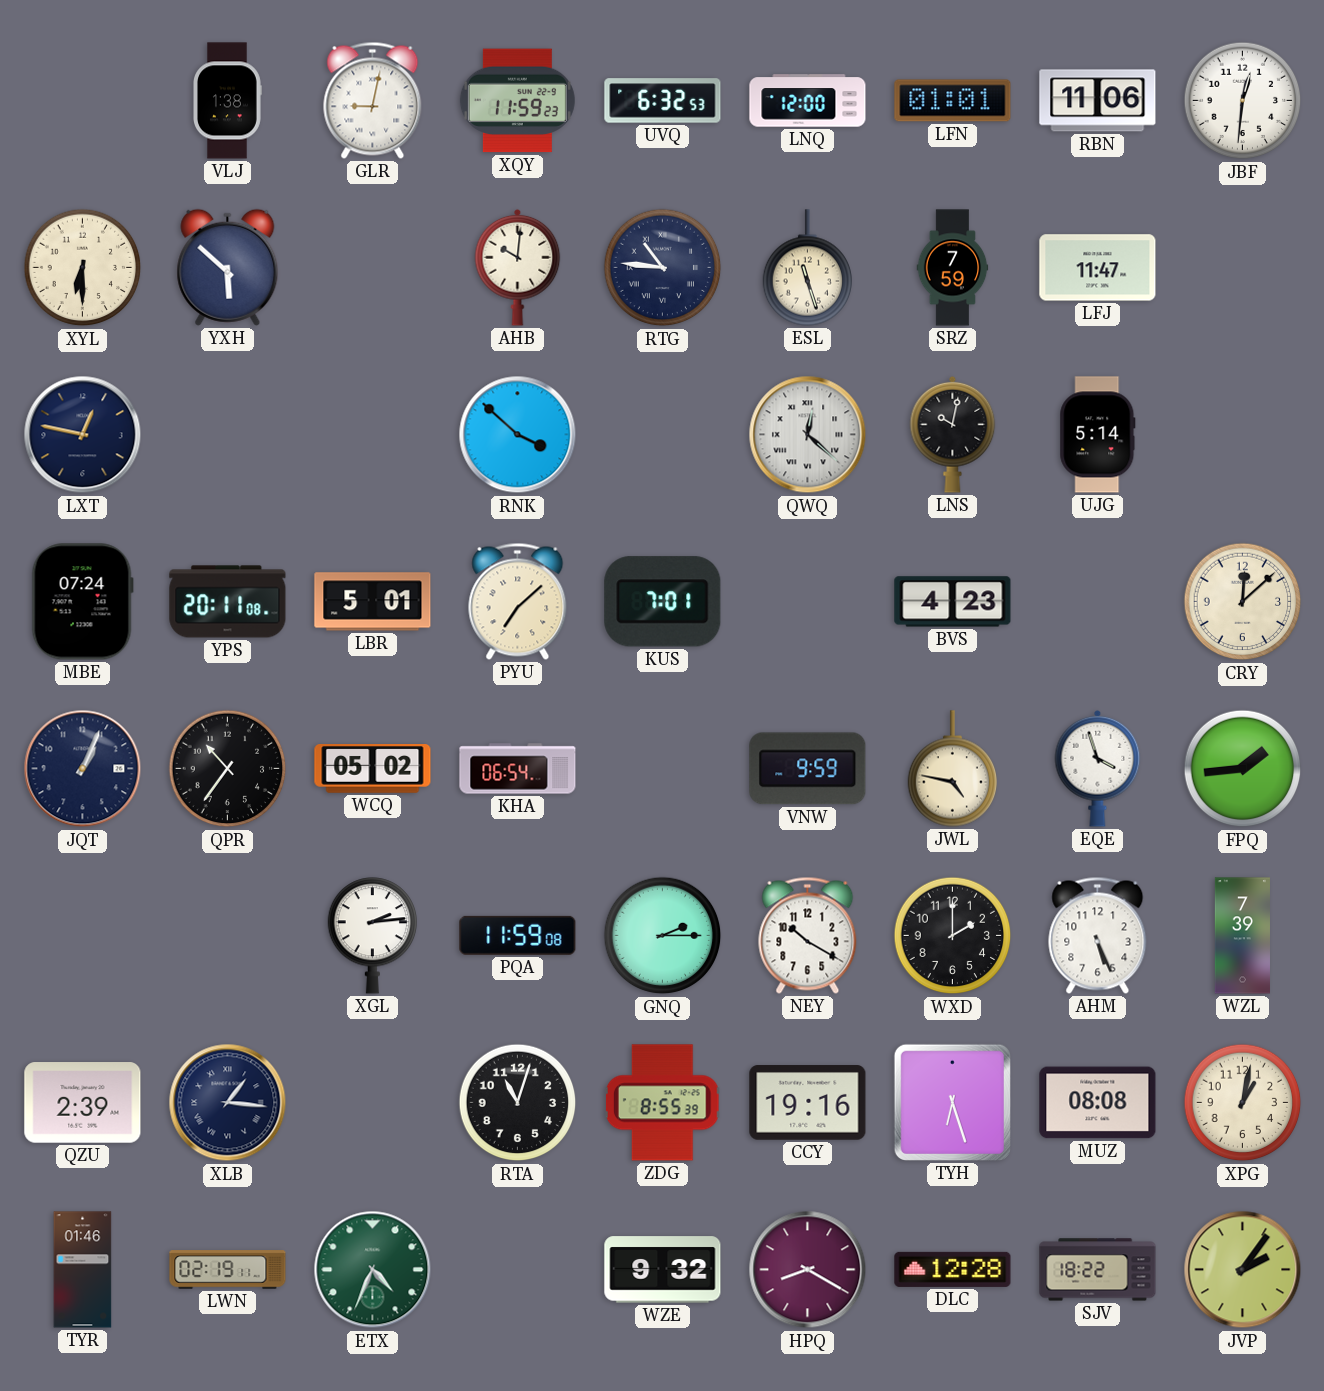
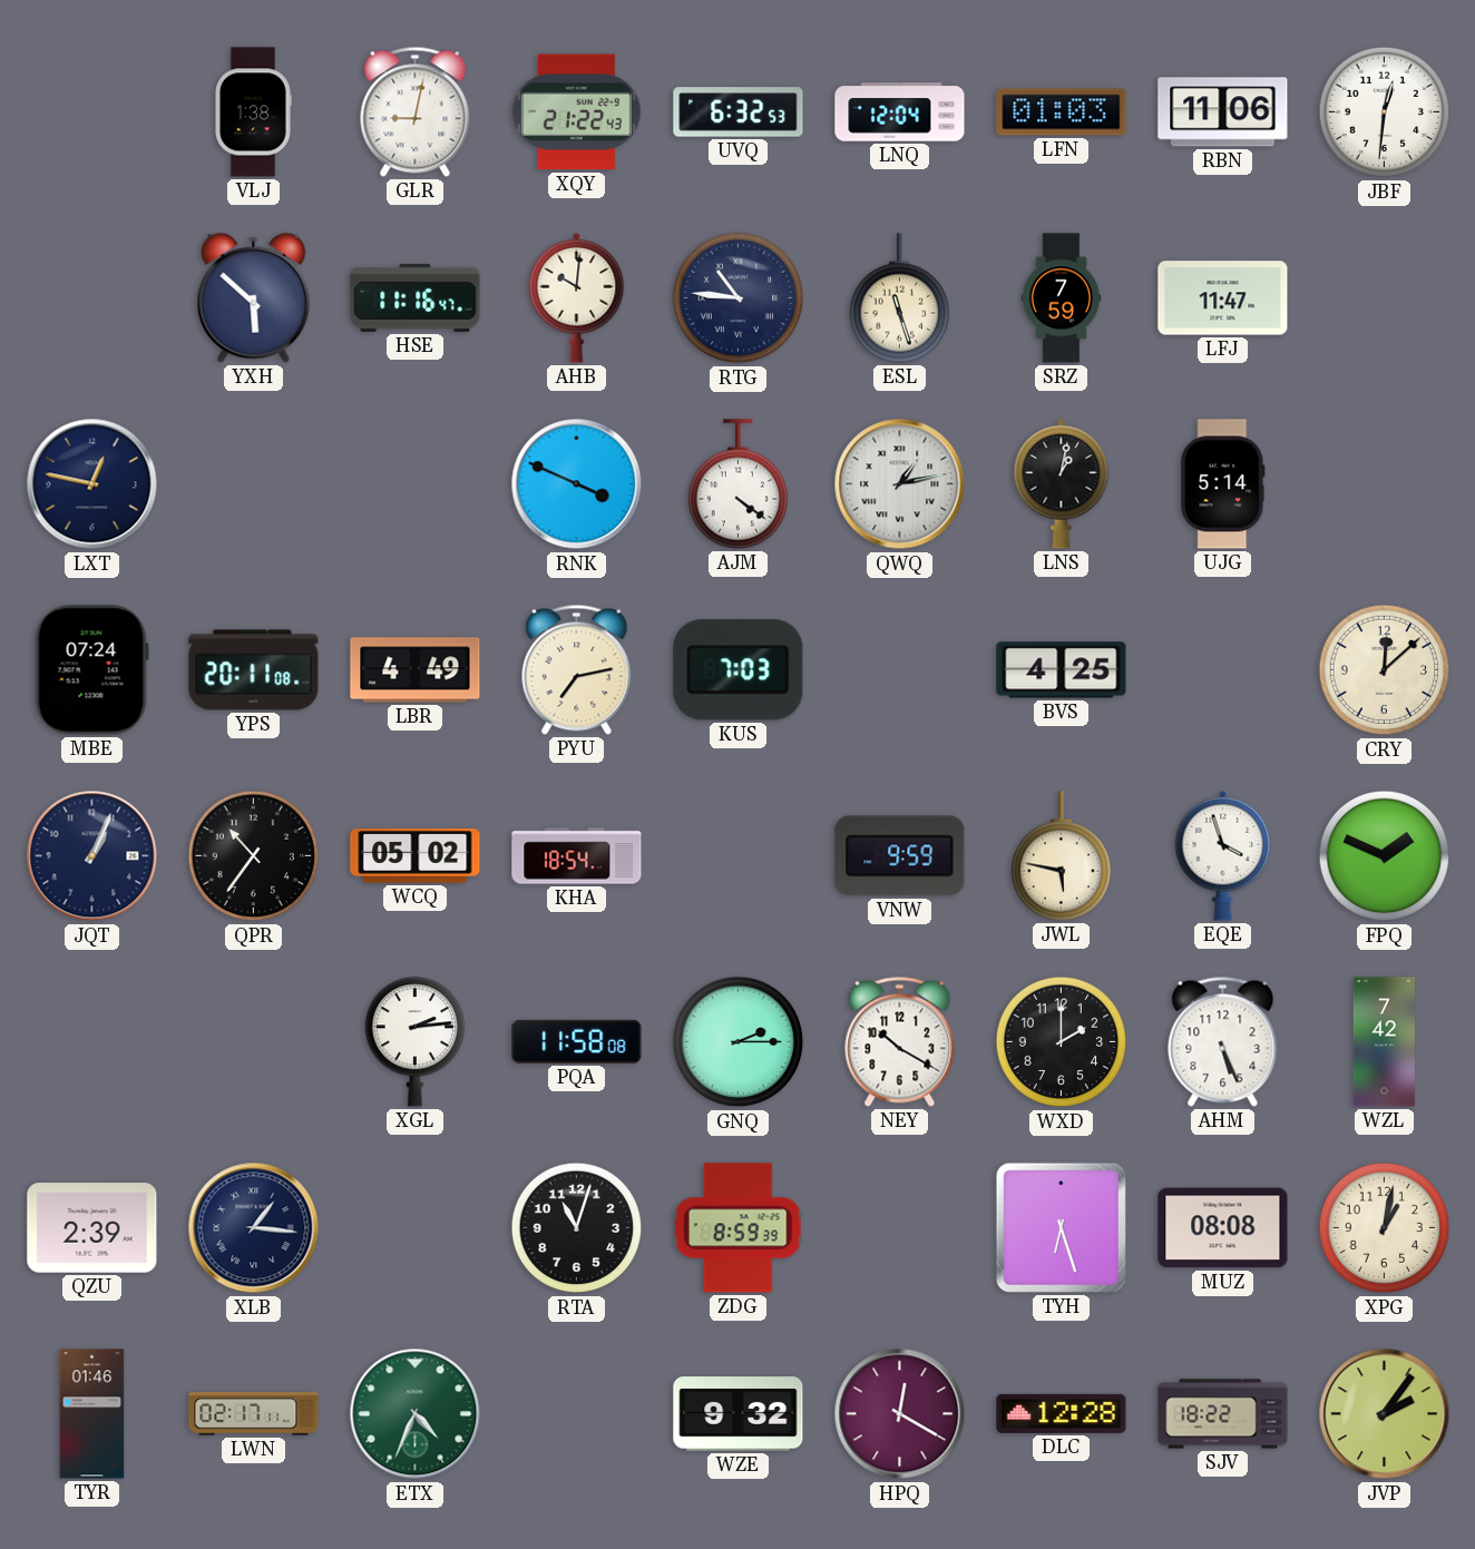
XQY: 11:59 -> 21:22 (576, 112)
LNQ: 12:00 -> 12:04 (900, 112)
LFN: 01:01 -> 01:03 (1062, 112)
XYL: 6:30 -> none (83, 268)
HSE: none -> 11:16 (416, 297)
RNK: 3:52 -> 3:49 (577, 484)
AJM: none -> 4:21 (737, 484)
QWQ: 12:22 -> 1:13 (900, 484)
LNS: 10:02 -> 1:02 (1062, 483)
LBR: 5:01 -> 4:49 (416, 670)
PYU: 7:08 -> 7:13 (577, 669)
KUS: 7:01 -> 7:03 (739, 670)
BVS: 4:23 -> 4:25 (1062, 670)
KHA: 06:54 -> 18:54 (577, 856)
JWL: 4:47 -> 5:47 (1061, 856)
FPQ: 1:44 -> 1:49 (1385, 856)
PQA: 11:59 -> 11:58 (577, 1041)
WZL: 7:39 -> 7:42 (1384, 1042)
ZDG: 8:55 -> 8:59 (739, 1228)
CCY: 19:16 -> none (808, 1103)
LWN: 02:19 -> 02:17 (254, 1414)
HPQ: 8:20 -> 12:20 (900, 1414)
